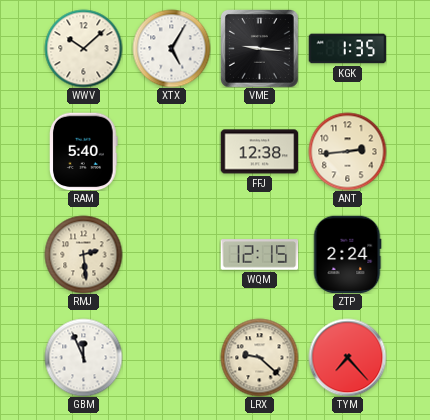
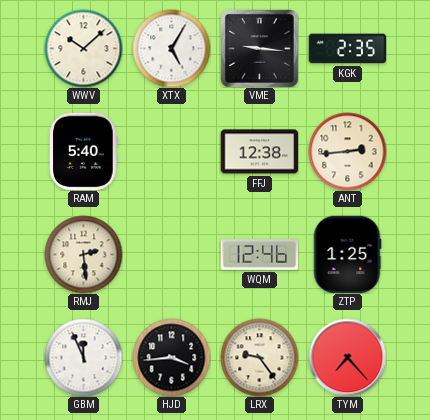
KGK: 1:35 -> 2:35 (347, 49)
WQM: 12:15 -> 12:46 (259, 255)
ZTP: 2:24 -> 1:25 (347, 254)
HJD: none -> 3:44 (171, 357)
LRX: 9:22 -> 9:24 (259, 357)
